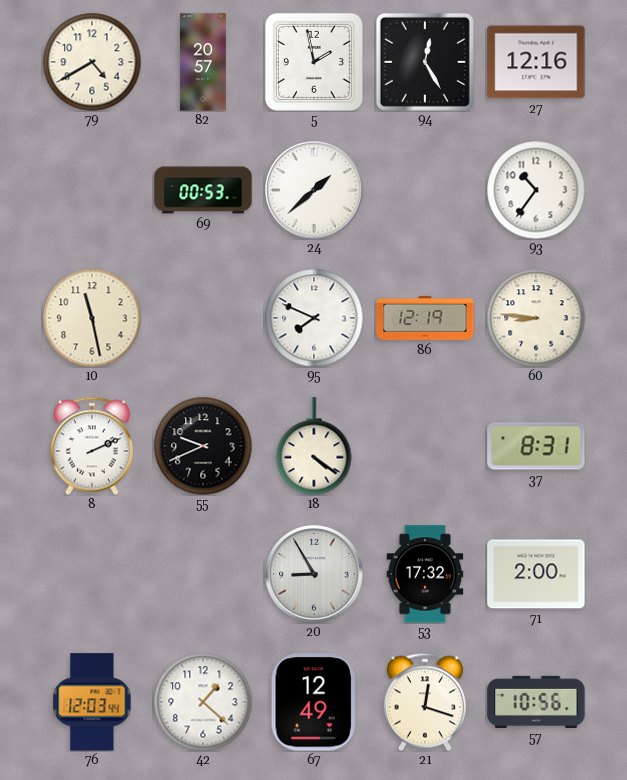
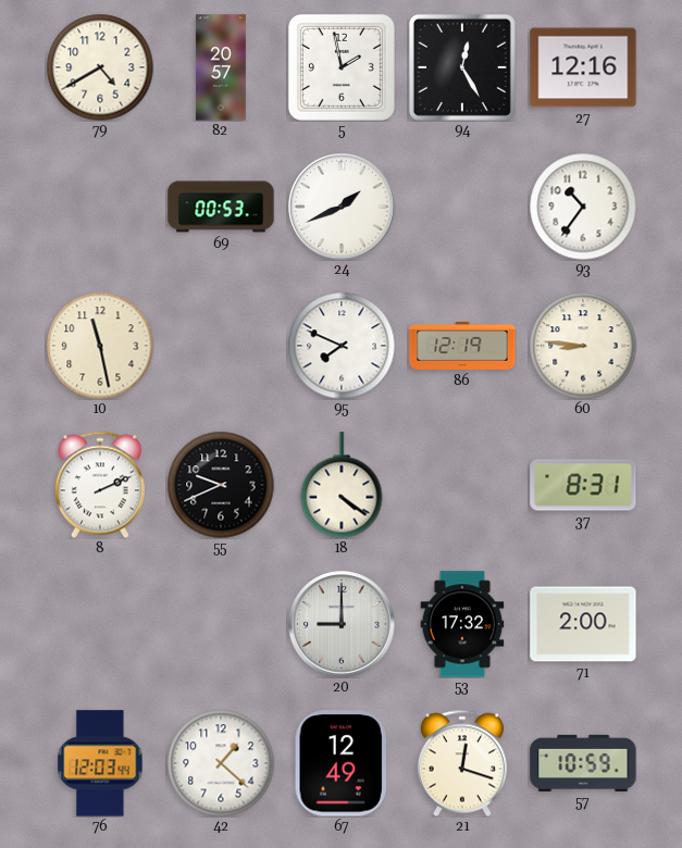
24: 1:38 -> 1:41 (342, 207)
20: 8:55 -> 9:00 (342, 624)
57: 10:56 -> 10:59 (583, 763)
